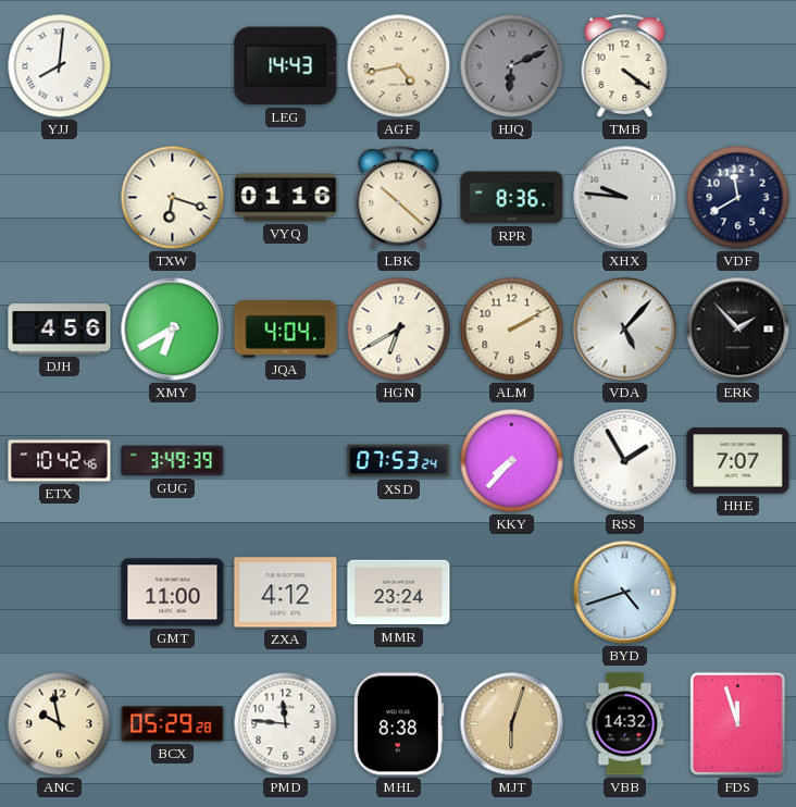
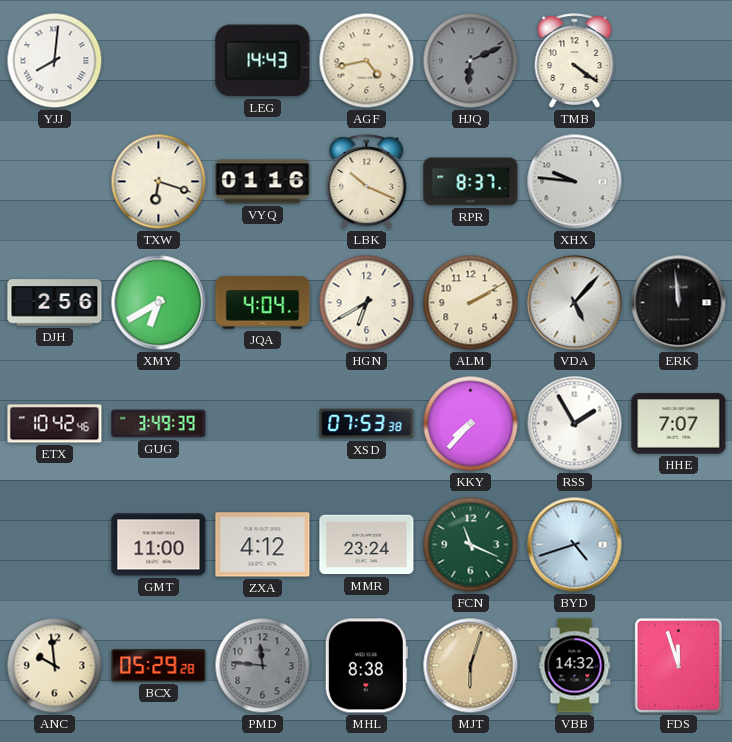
LBK: 10:22 -> 10:19 (367, 182)
RPR: 8:36 -> 8:37 (471, 182)
VDF: 11:40 -> none (738, 198)
DJH: 4:56 -> 2:56 (55, 303)
ERK: 1:53 -> 11:59 (679, 303)
XSD: 07:53:24 -> 07:53:38 (367, 424)
FCN: none -> 11:19 (471, 545)
ANC: 9:58 -> 9:59 (55, 666)
PMD dial: white -> grey (263, 666)
